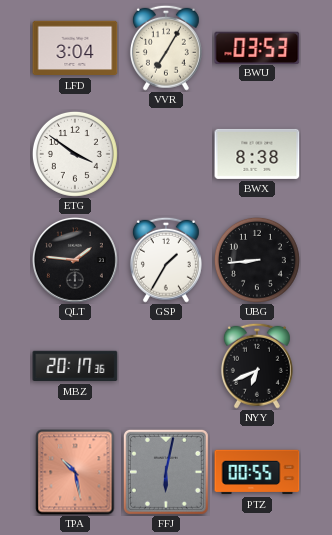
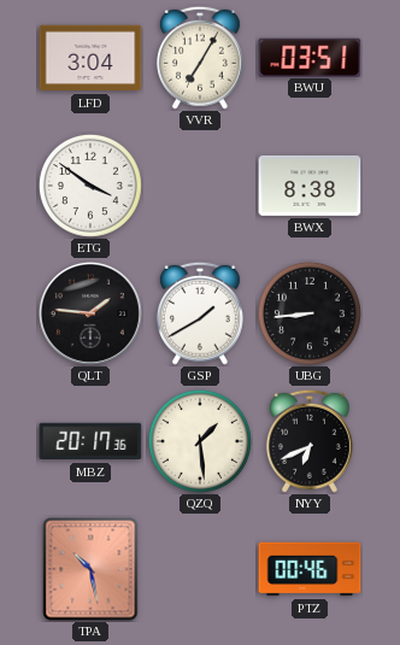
BWU: 03:53 -> 03:51 (310, 57)
GSP: 1:35 -> 1:40 (200, 313)
QZQ: none -> 1:29 (200, 441)
FFJ: 6:02 -> none (166, 472)
PTZ: 00:55 -> 00:46 (310, 569)
